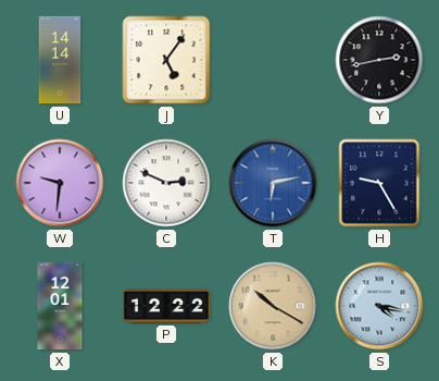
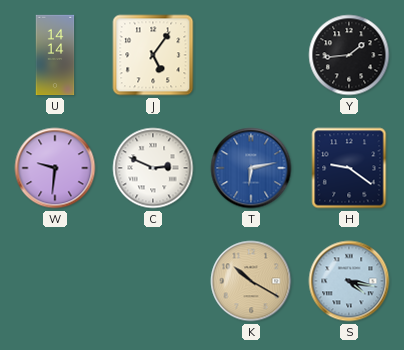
Y: 2:43 -> 1:44 (349, 55)
H: 9:25 -> 9:21 (349, 168)
X: 12:01 -> none (60, 306)
P: 12:22 -> none (165, 306)
